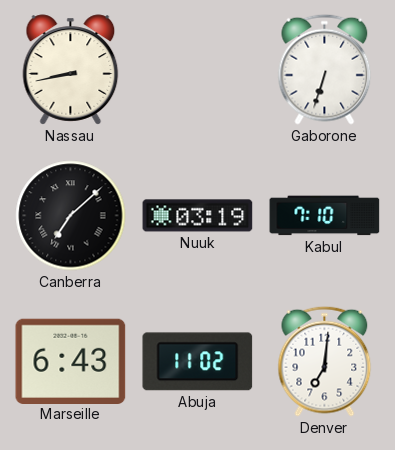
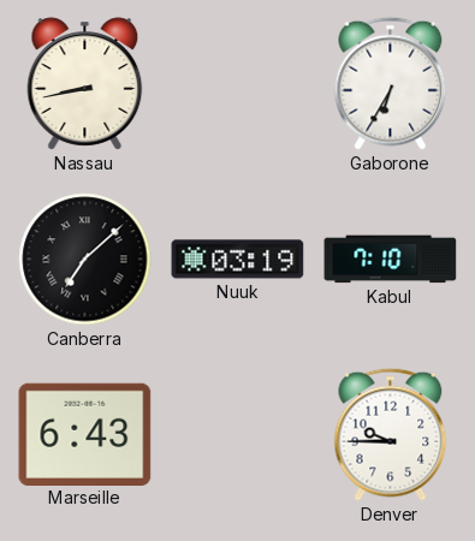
Gaborone: 6:33 -> 6:35 (391, 83)
Abuja: 11:02 -> none (198, 362)
Denver: 7:01 -> 9:45 (391, 434)
